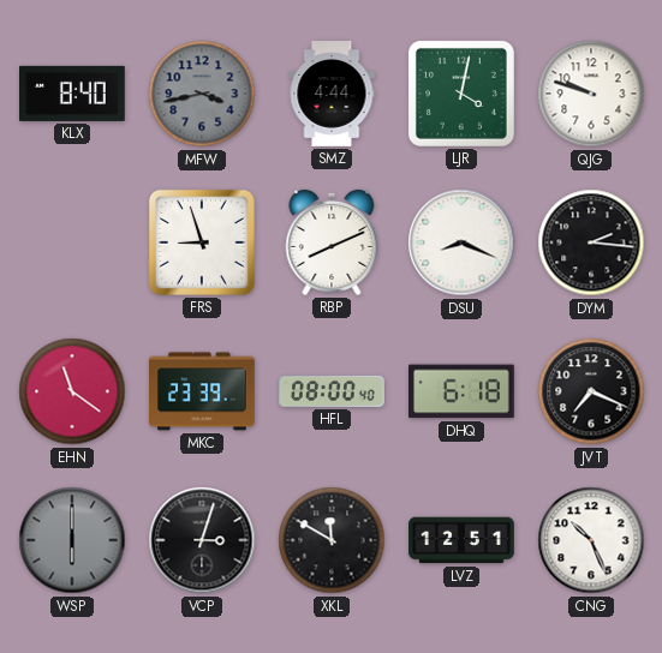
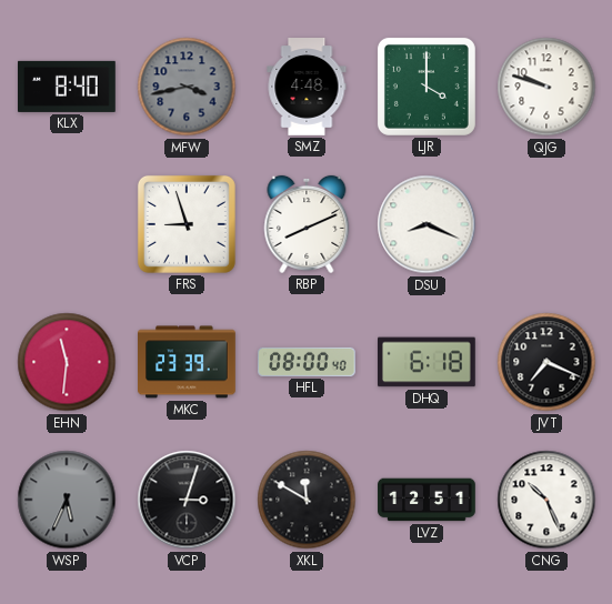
SMZ: 4:44 -> 4:48 (307, 87)
LJR: 4:02 -> 4:00 (427, 87)
DYM: 2:16 -> none (591, 242)
EHN: 11:21 -> 11:31 (67, 362)
WSP: 6:00 -> 5:34 (67, 500)
